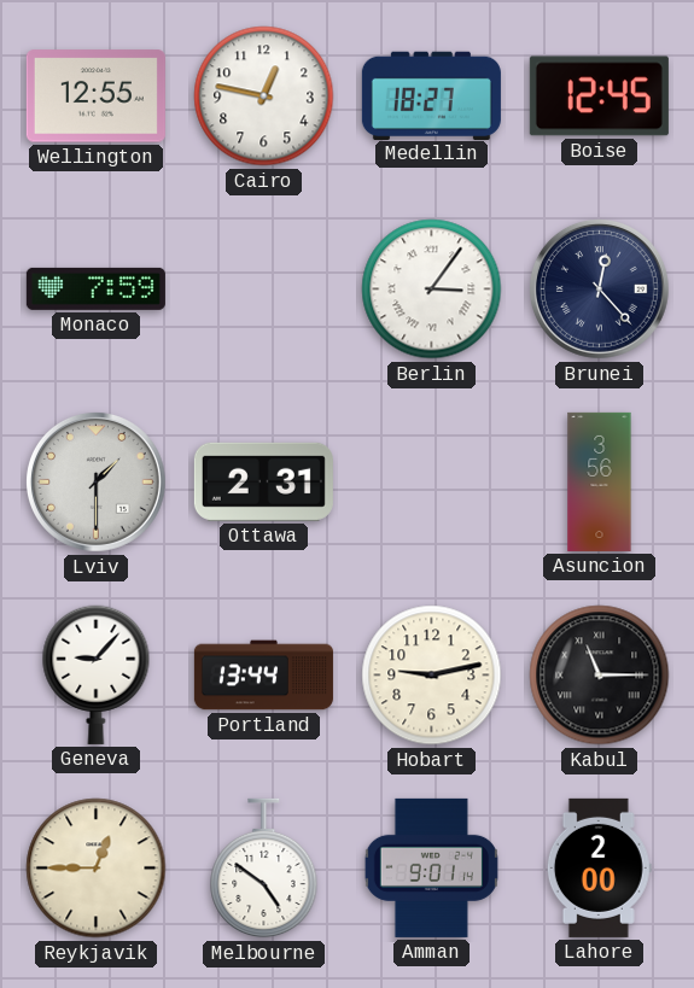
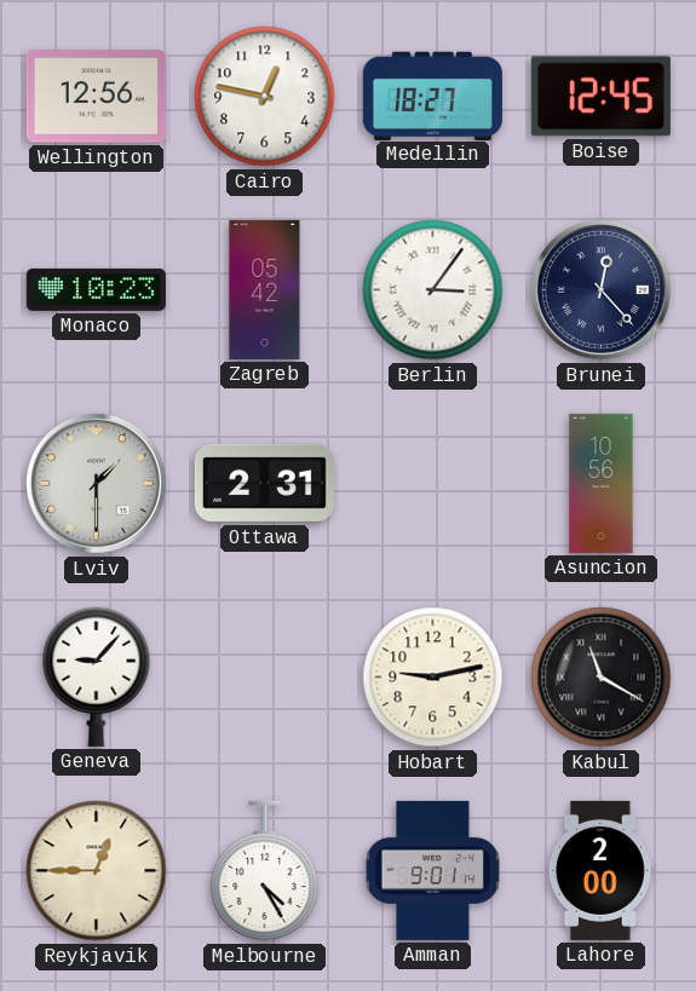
Wellington: 12:55 -> 12:56 (96, 97)
Monaco: 7:59 -> 10:23 (96, 289)
Zagreb: none -> 05:42 (265, 289)
Asuncion: 3:56 -> 10:56 (602, 483)
Portland: 13:44 -> none (263, 676)
Kabul: 11:15 -> 11:20 (602, 678)
Melbourne: 4:51 -> 4:25 (265, 871)
